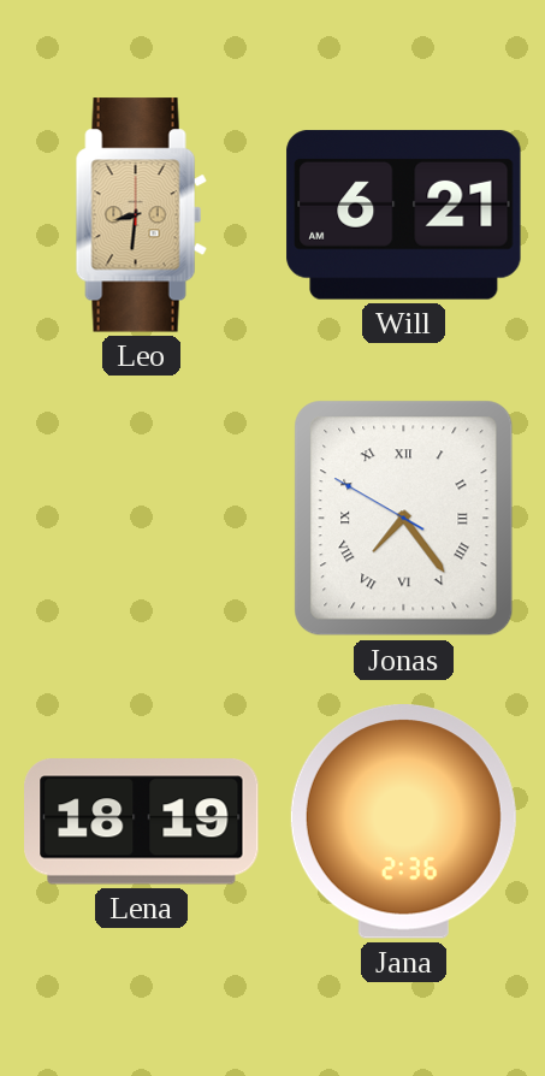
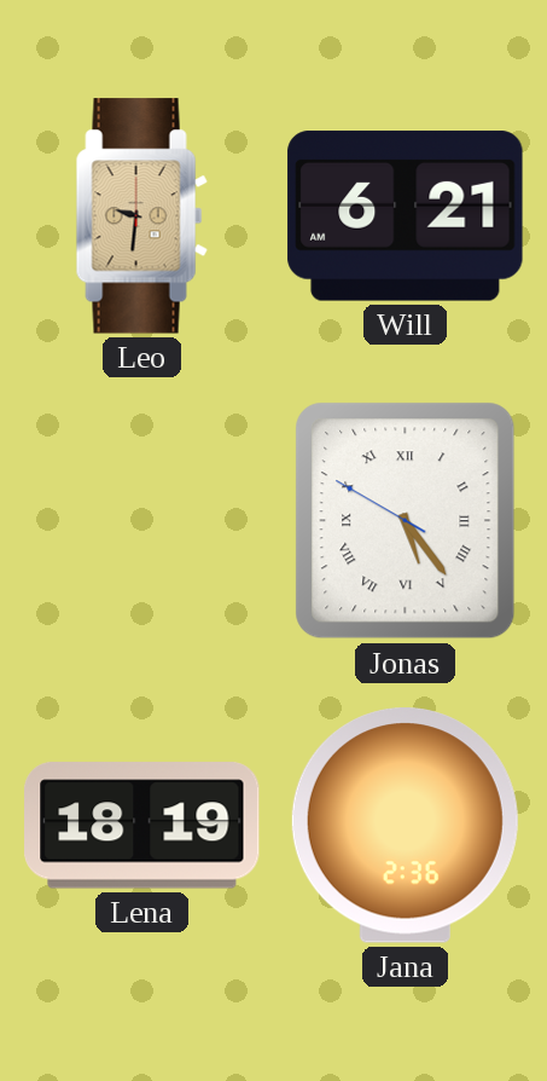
Leo: 8:31 -> 9:31 (141, 216)
Jonas: 7:23 -> 5:23 (406, 521)
